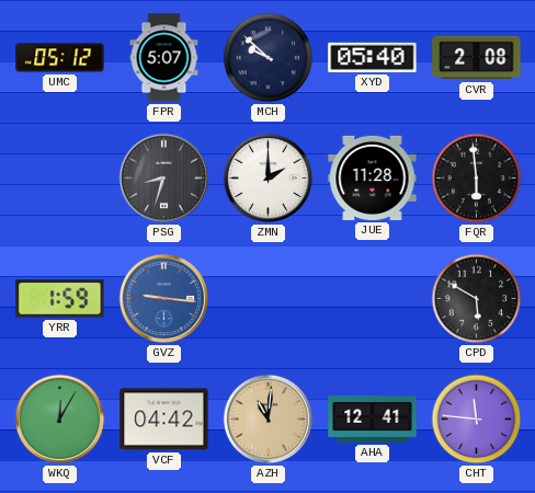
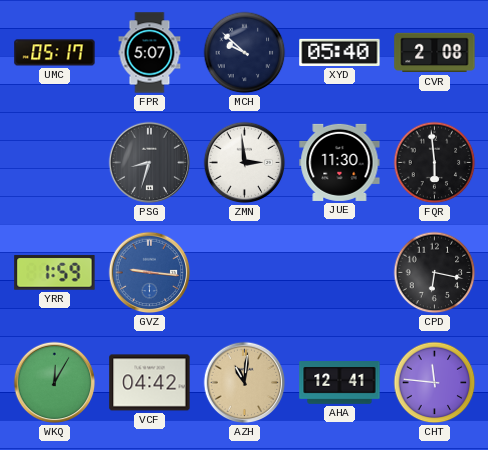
UMC: 05:12 -> 05:17 (55, 53)
ZMN: 2:00 -> 2:59 (245, 163)
JUE: 11:28 -> 11:30 (340, 162)
CPD: 5:50 -> 6:17 (435, 273)
